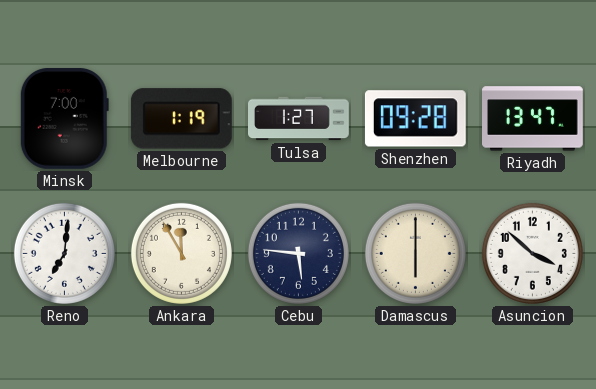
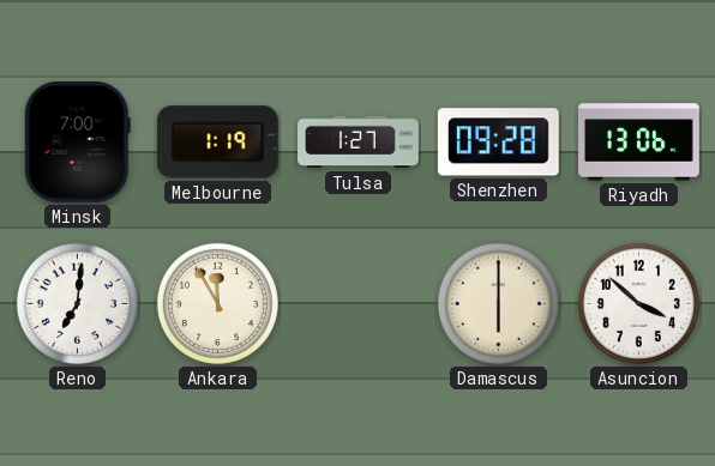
Riyadh: 13:47 -> 13:06 (639, 143)
Cebu: 5:46 -> none (298, 253)
